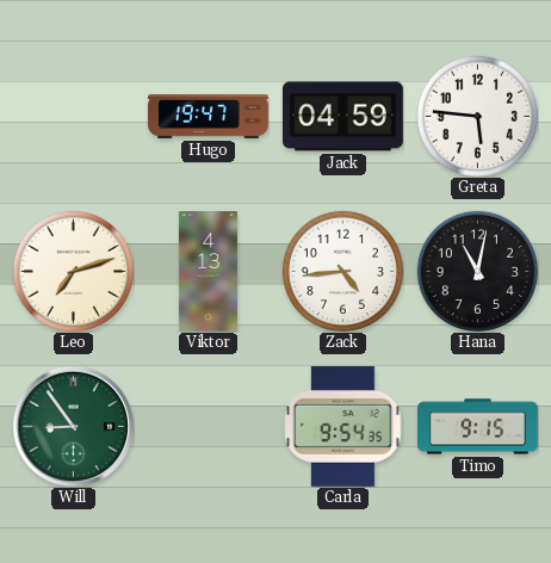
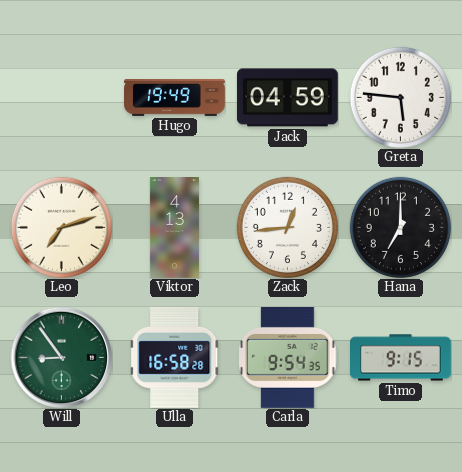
Hugo: 19:47 -> 19:49 (175, 98)
Zack: 4:44 -> 12:44 (287, 227)
Hana: 11:02 -> 7:00 (400, 227)
Ulla: none -> 16:58 (175, 357)
